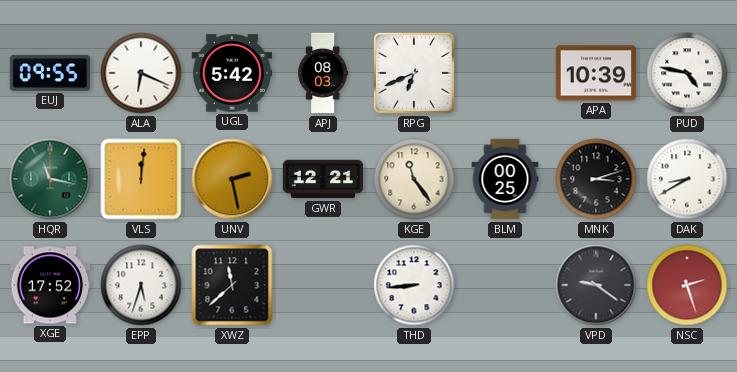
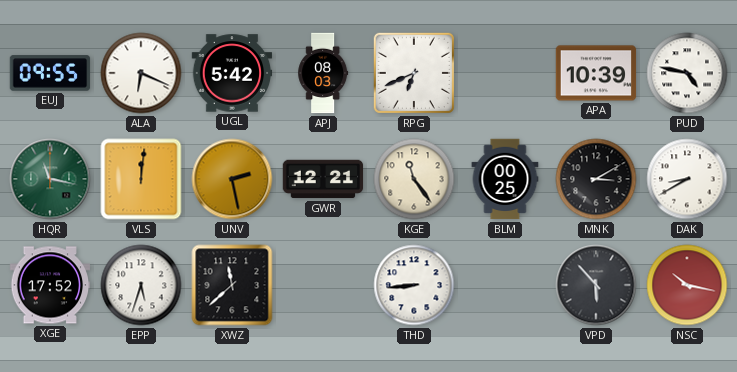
MNK: 3:12 -> 3:10 (596, 179)
VPD: 9:21 -> 5:53 (596, 285)
NSC: 2:27 -> 10:17 (687, 285)
